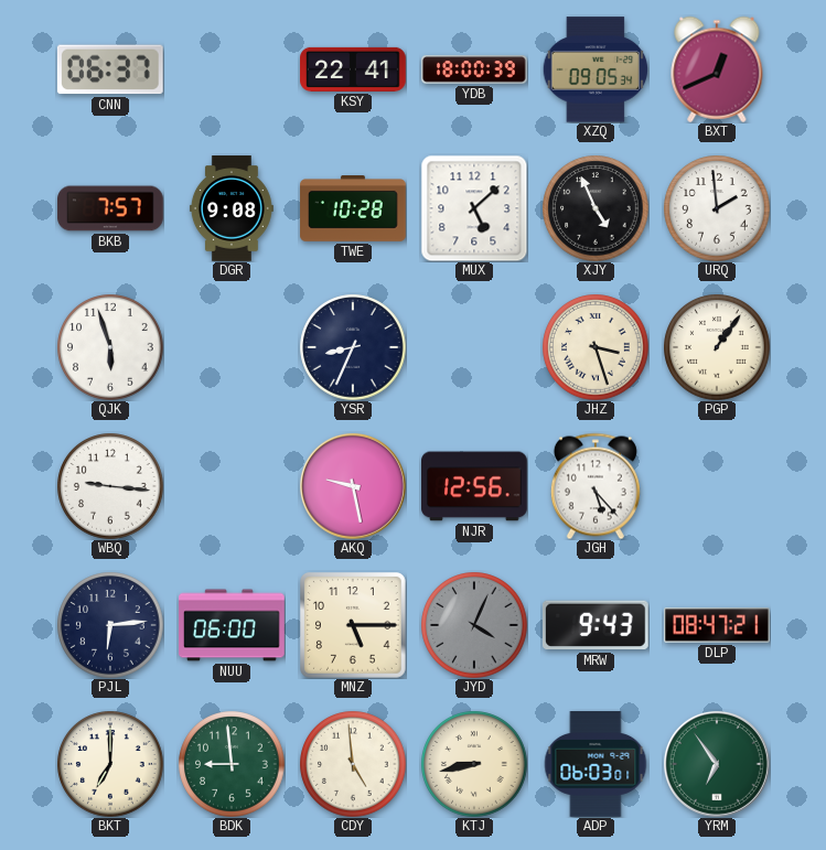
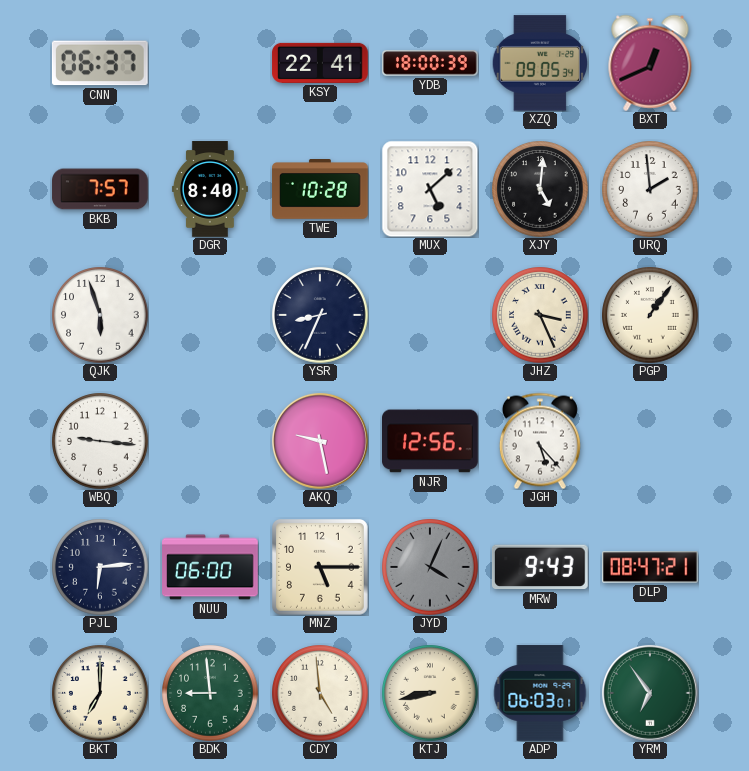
DGR: 9:08 -> 8:40 (210, 189)
XJY: 4:56 -> 5:01 (540, 189)
JHZ: 3:27 -> 3:26 (540, 315)
